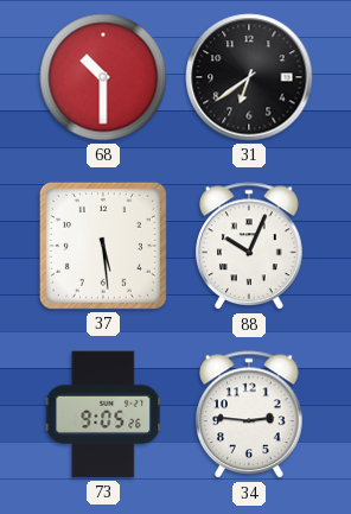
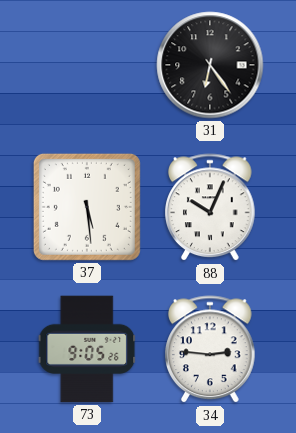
68: 10:30 -> none (103, 77)
31: 6:39 -> 6:24 (210, 65)
